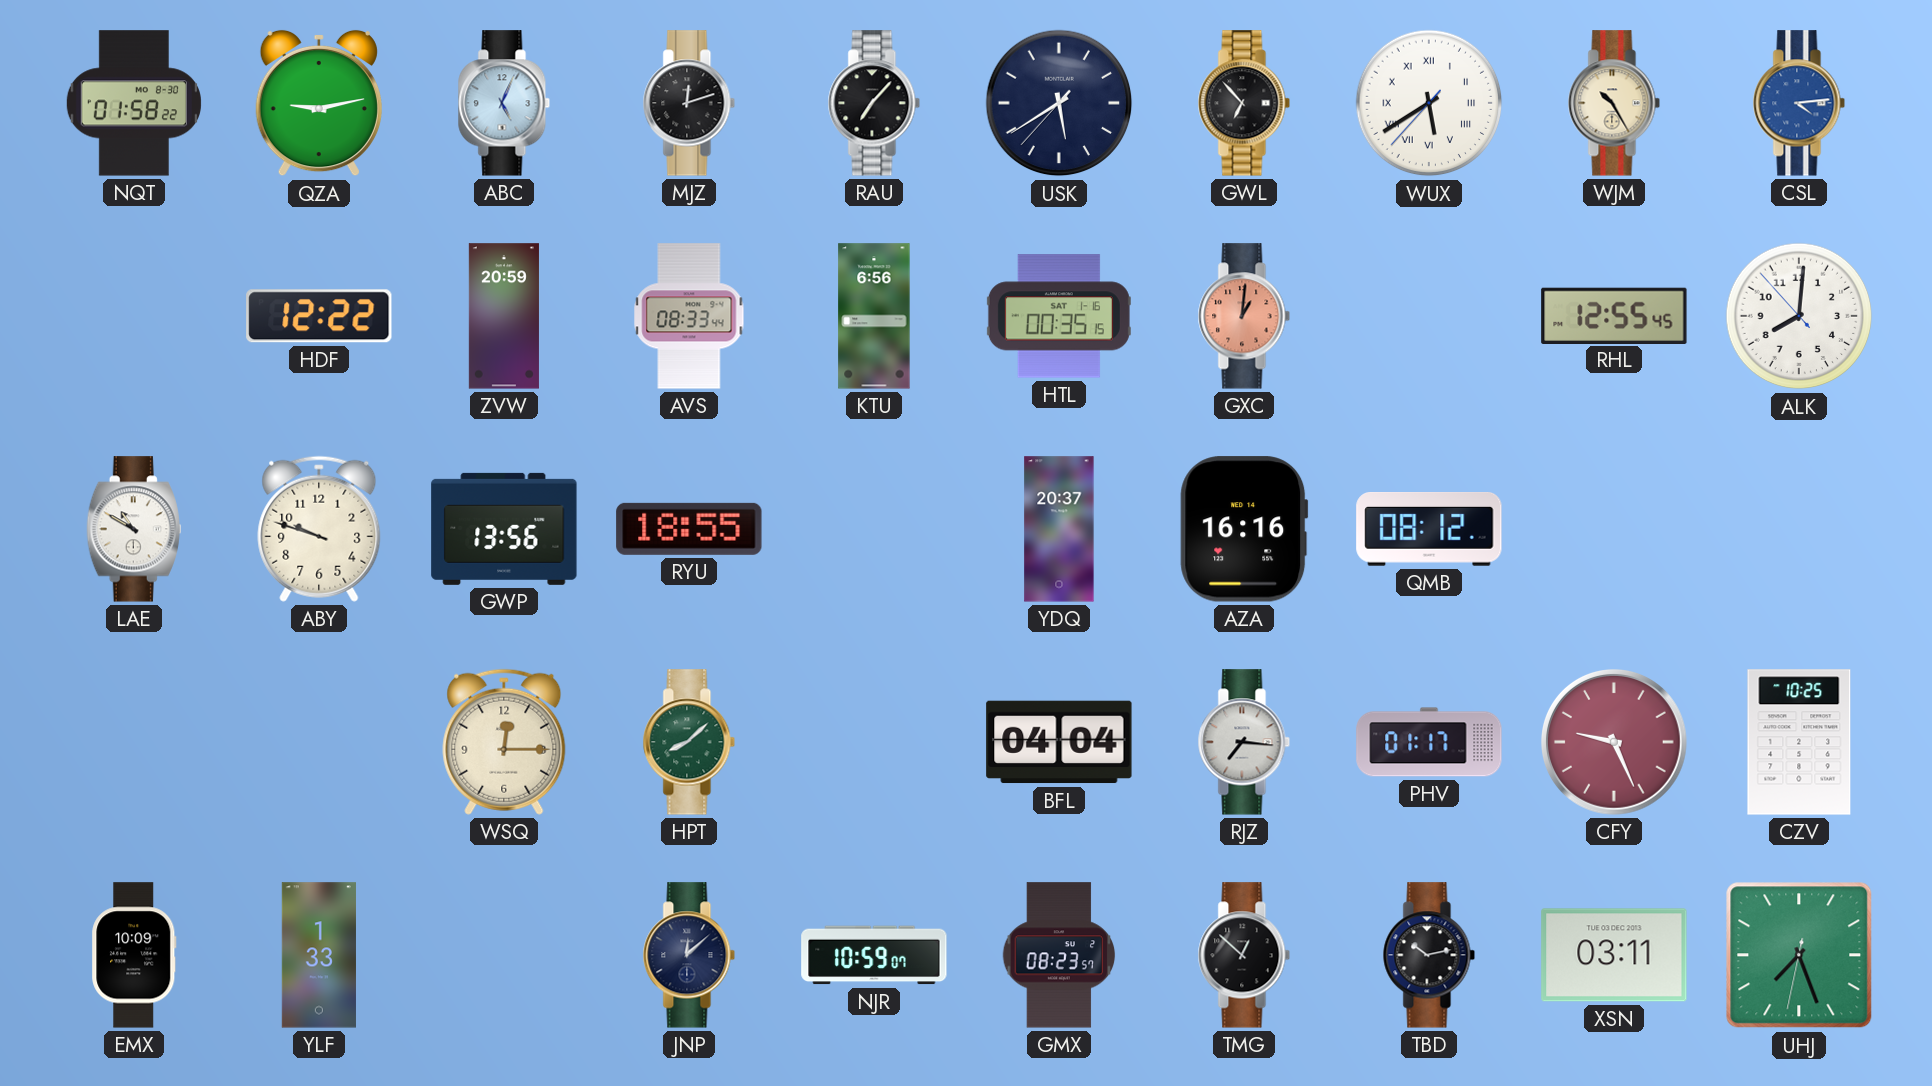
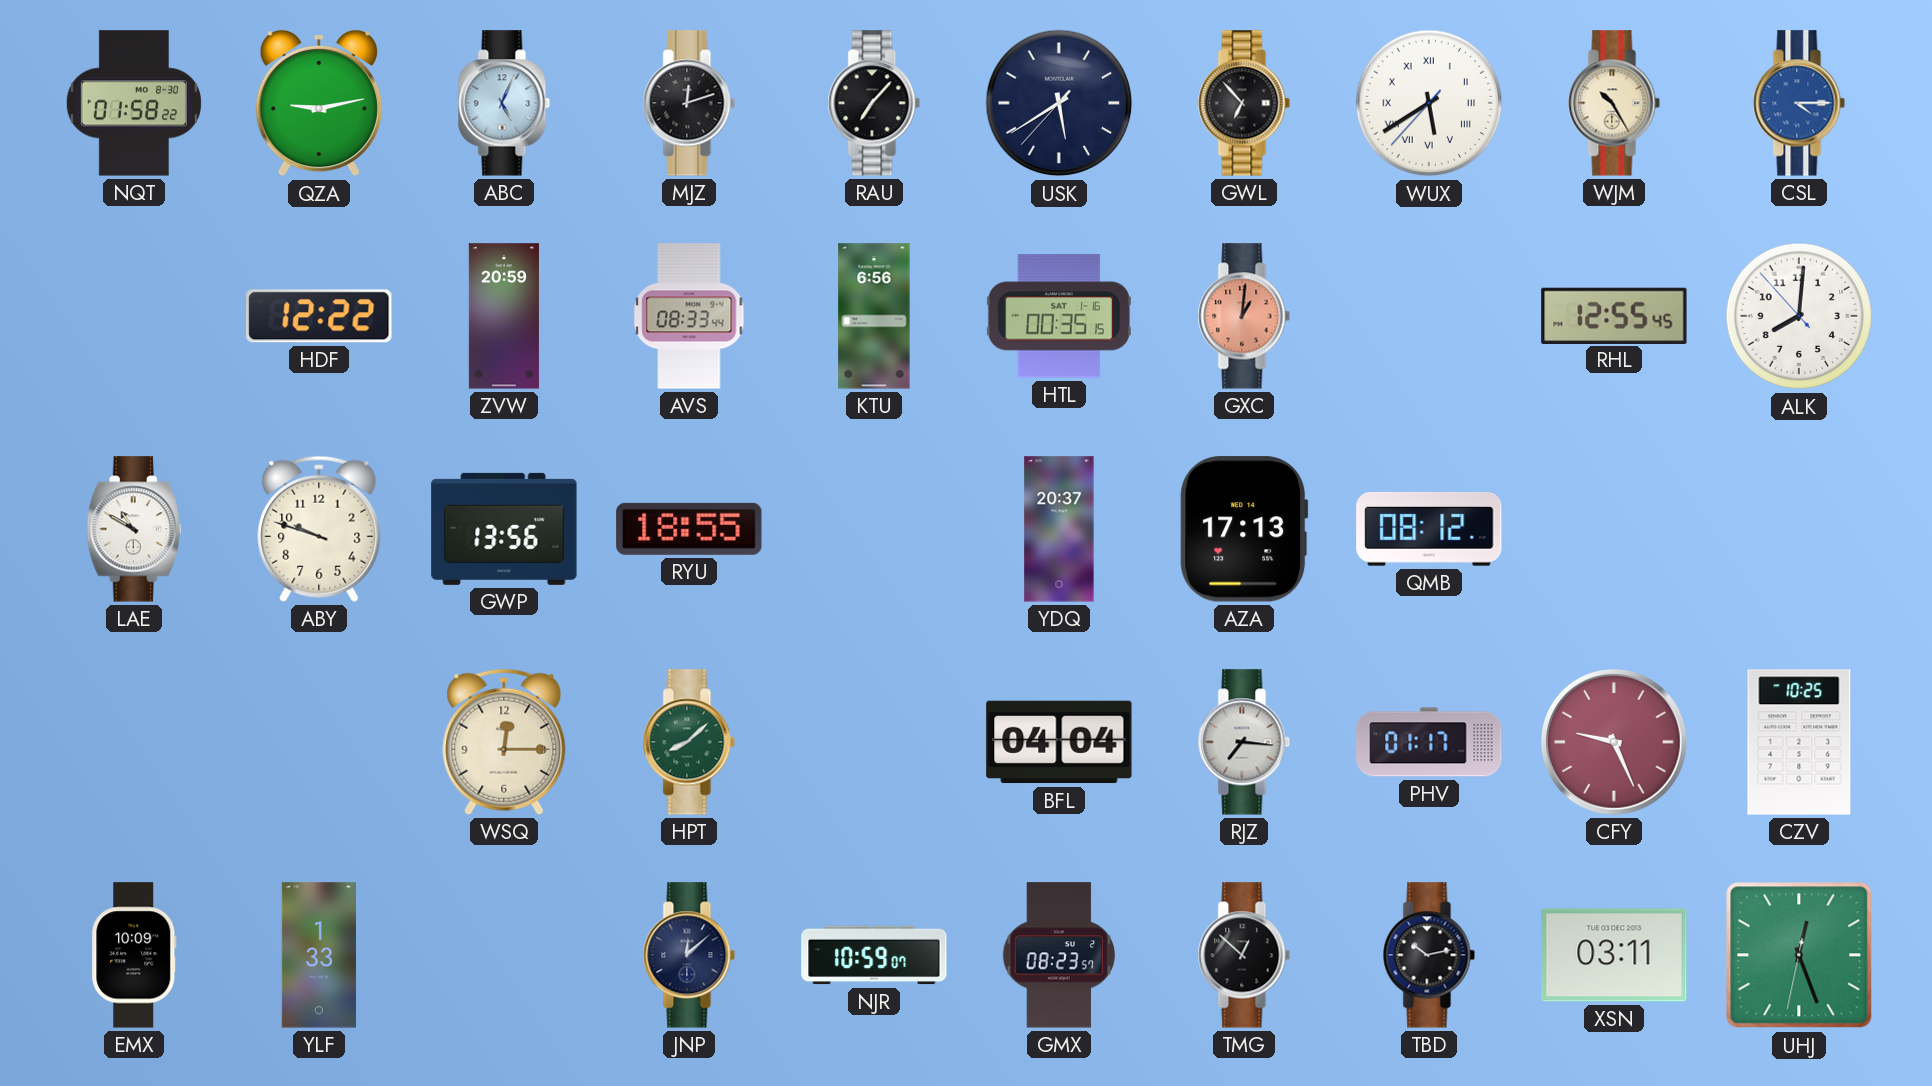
CSL: 4:14 -> 4:15 (1799, 103)
AZA: 16:16 -> 17:13 (1244, 529)
UHJ: 7:26 -> 12:26 (1799, 955)
